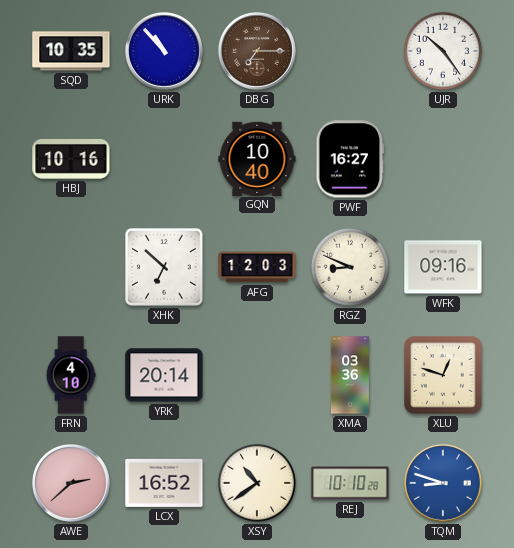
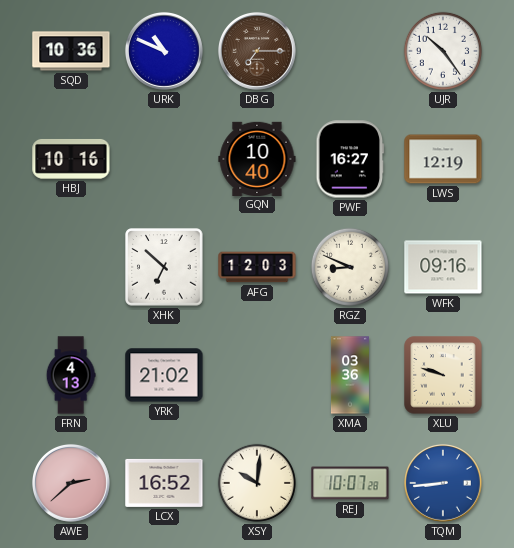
SQD: 10:35 -> 10:36 (71, 51)
URK: 10:53 -> 10:49 (164, 51)
LWS: none -> 12:19 (443, 159)
FRN: 4:10 -> 4:13 (71, 375)
YRK: 20:14 -> 21:02 (164, 375)
XLU: 12:48 -> 9:48 (443, 375)
XSY: 10:39 -> 10:01 (257, 483)
REJ: 10:10 -> 10:07 (350, 483)
TQM: 8:48 -> 8:44 (443, 483)
